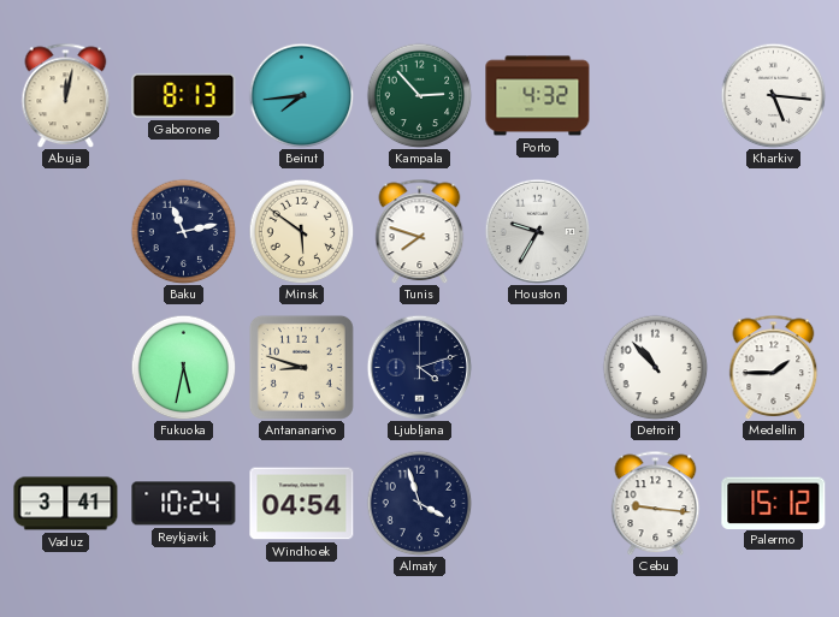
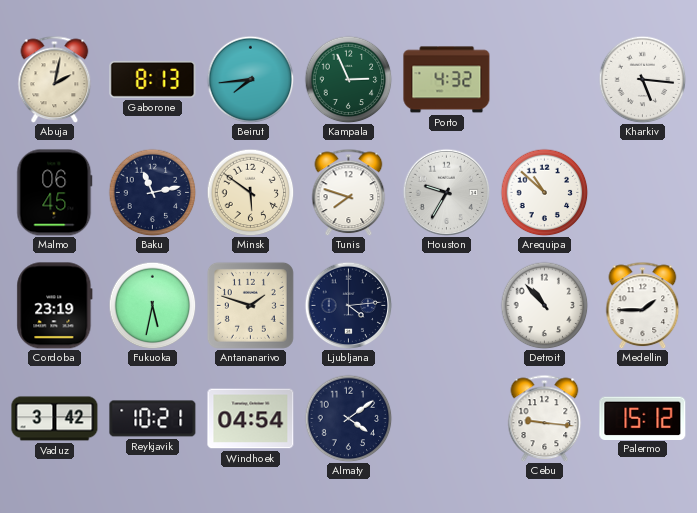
Abuja: 12:02 -> 2:02 (55, 79)
Kampala: 2:53 -> 2:56 (348, 79)
Malmo: none -> 06:45 (55, 193)
Arequipa: none -> 10:52 (544, 192)
Cordoba: none -> 23:19 (55, 306)
Antananarivo: 8:48 -> 1:48 (250, 305)
Ljubljana: 4:12 -> 4:14 (348, 305)
Vaduz: 3:41 -> 3:42 (55, 419)
Reykjavik: 10:24 -> 10:21 (153, 419)
Almaty: 3:57 -> 4:09 (348, 418)
